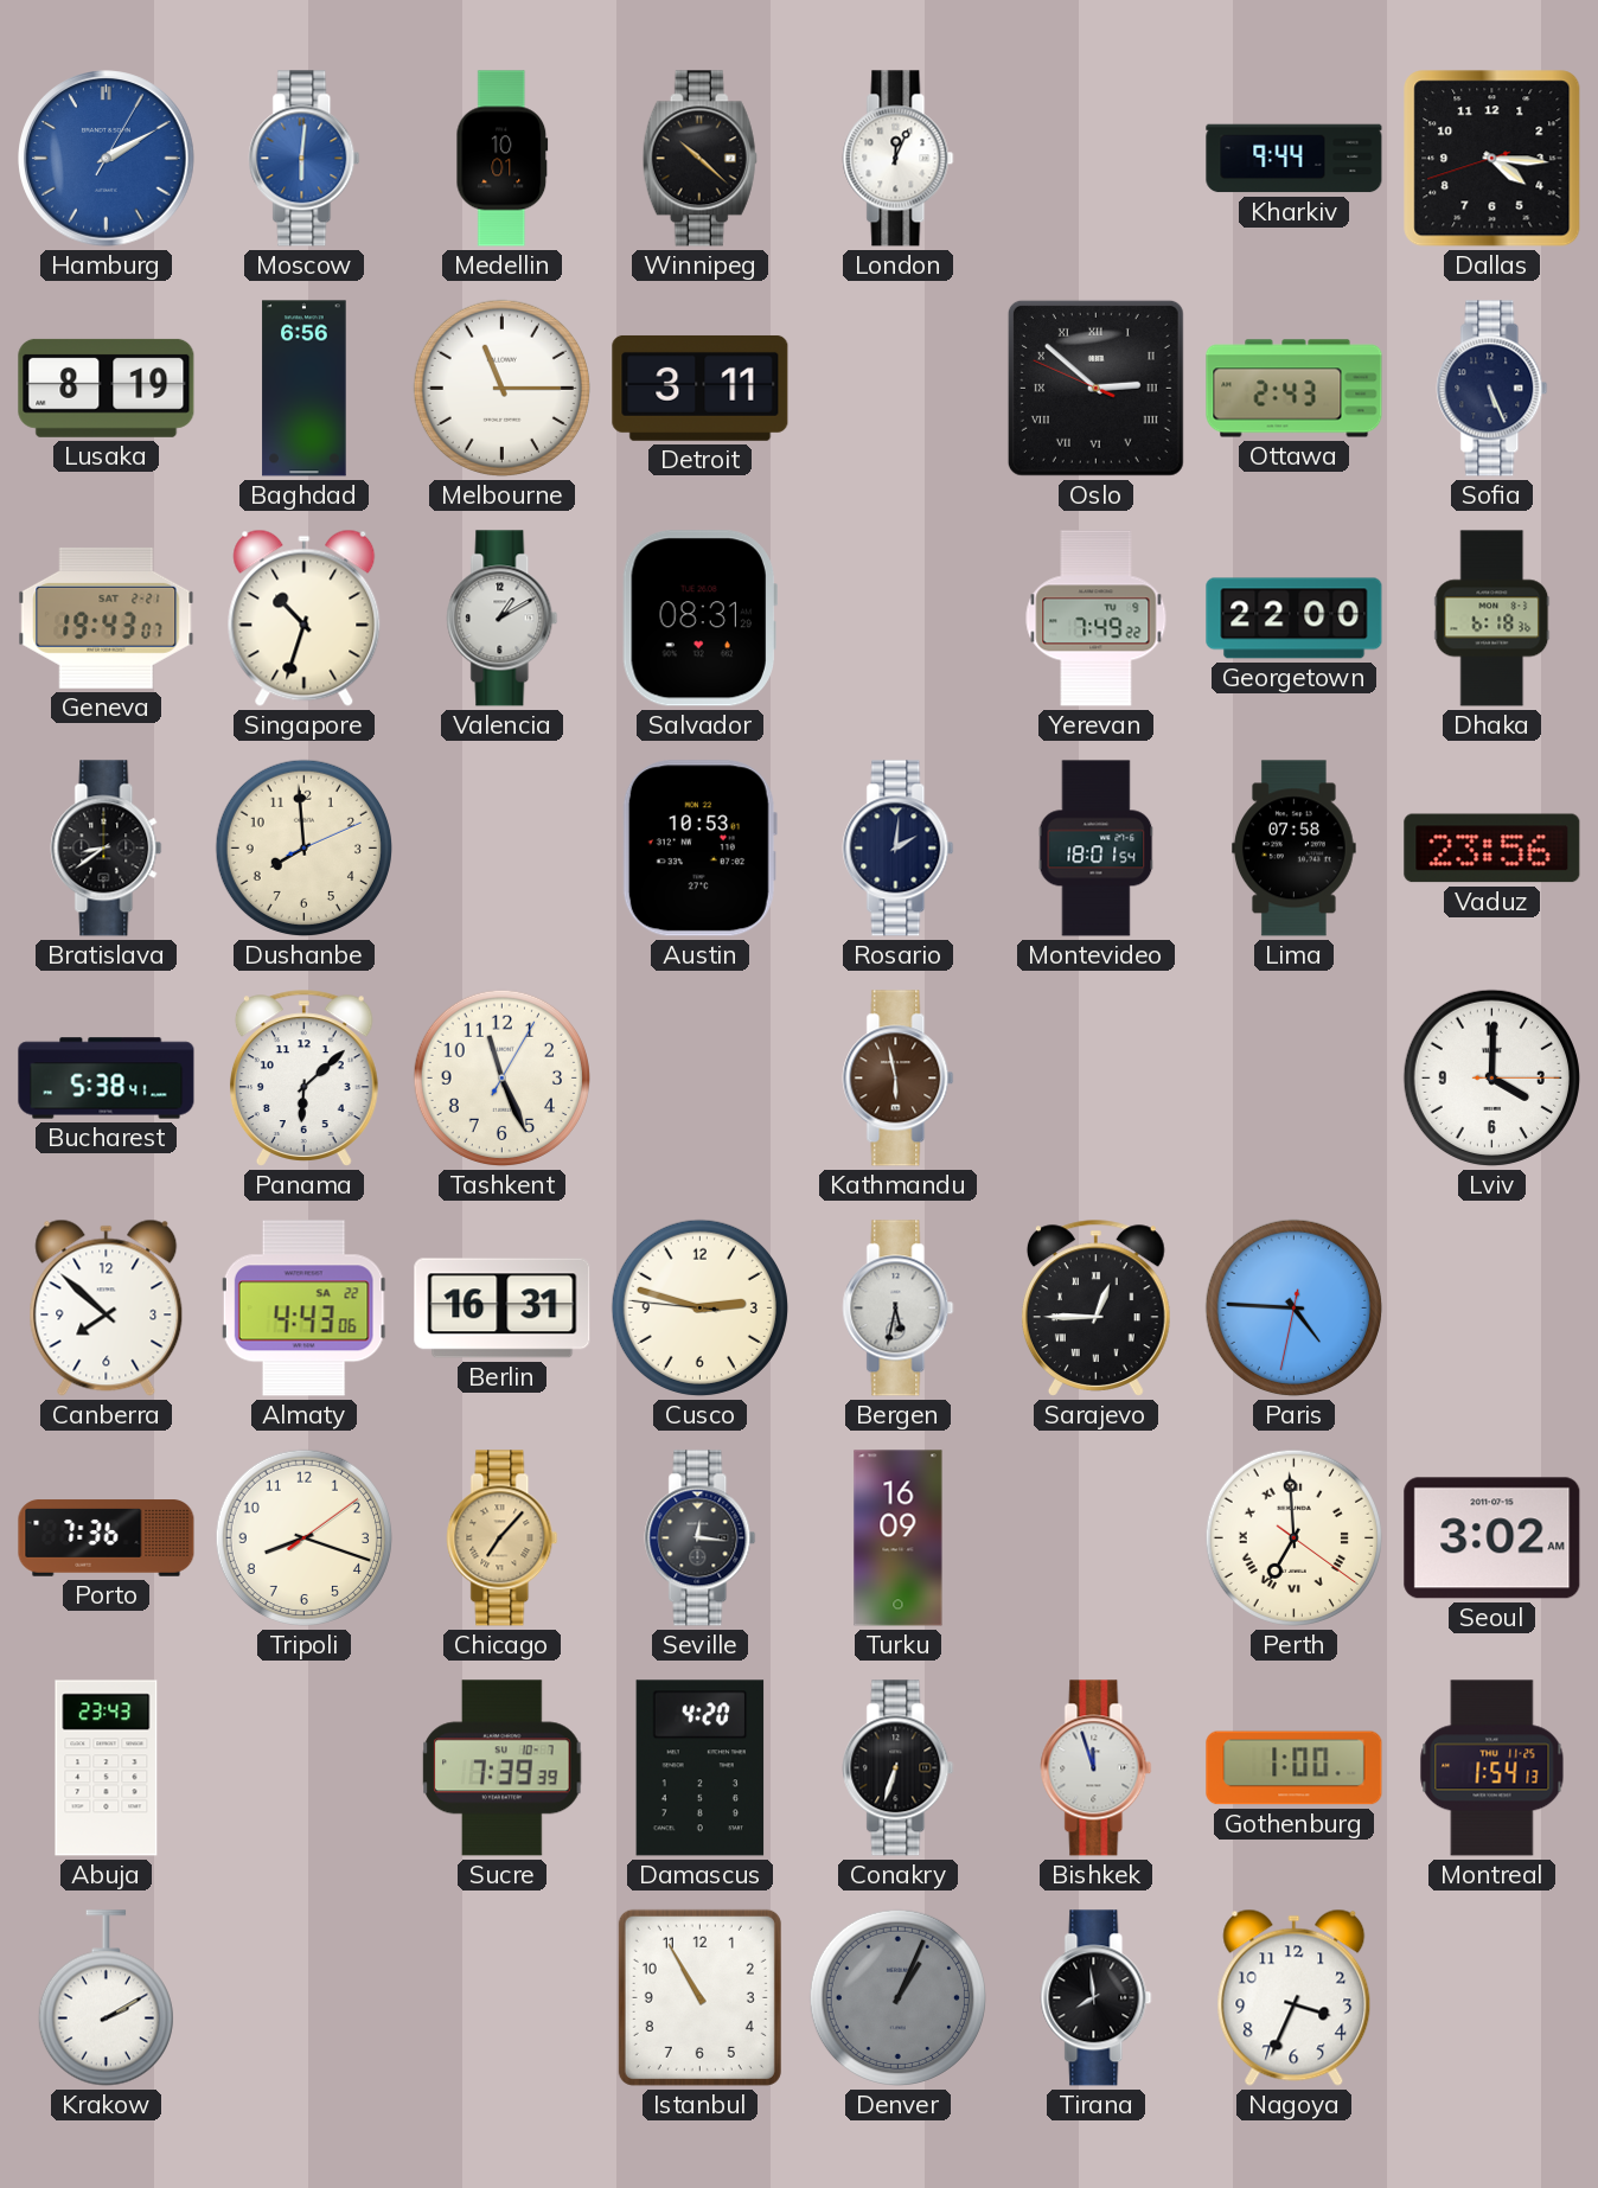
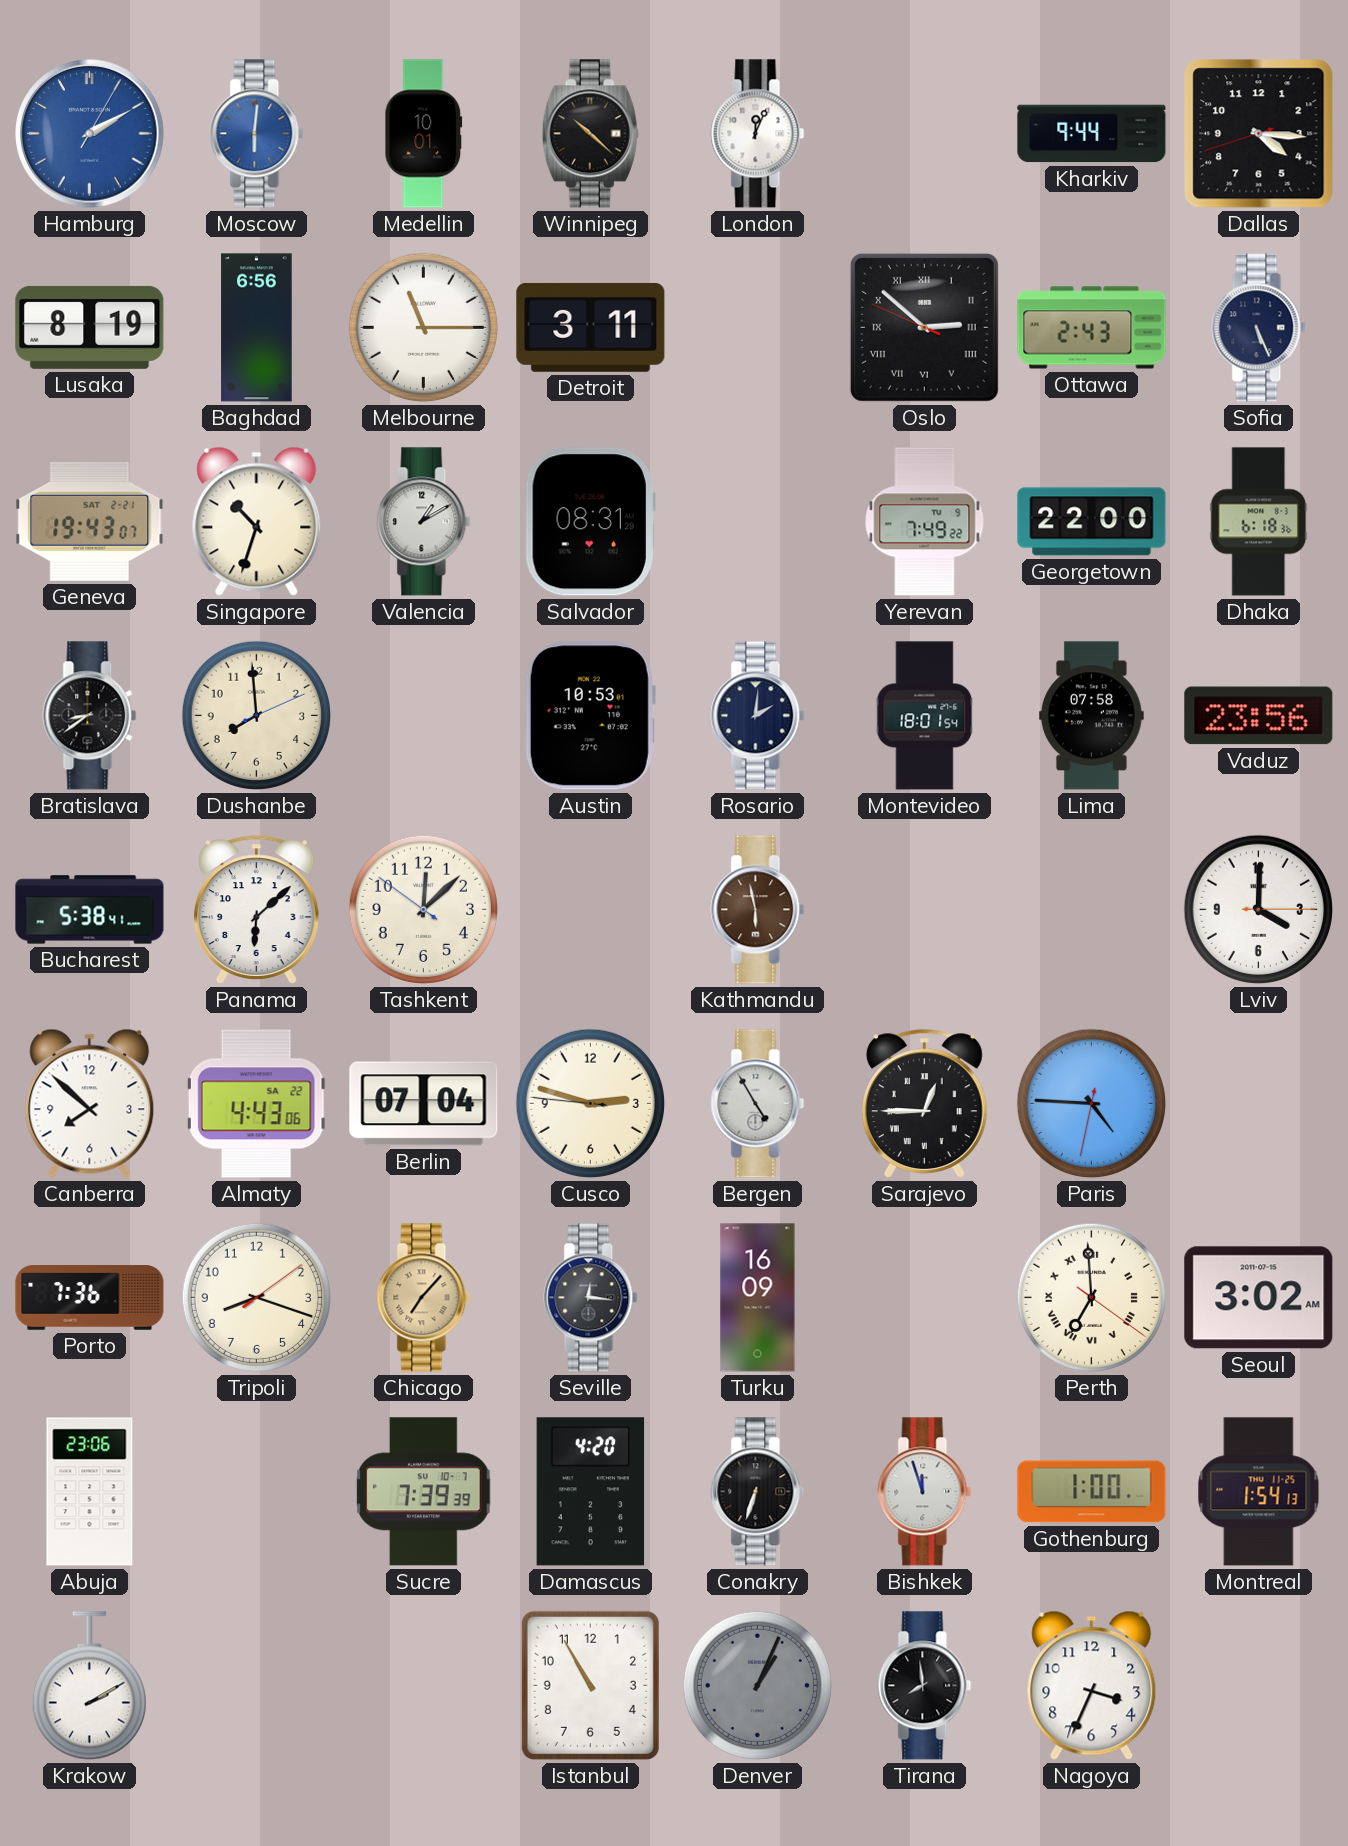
Tashkent: 11:26 -> 12:07 (423, 909)
Berlin: 16:31 -> 07:04 (424, 1104)
Bergen: 5:32 -> 4:55 (758, 1104)
Abuja: 23:43 -> 23:06 (90, 1492)
